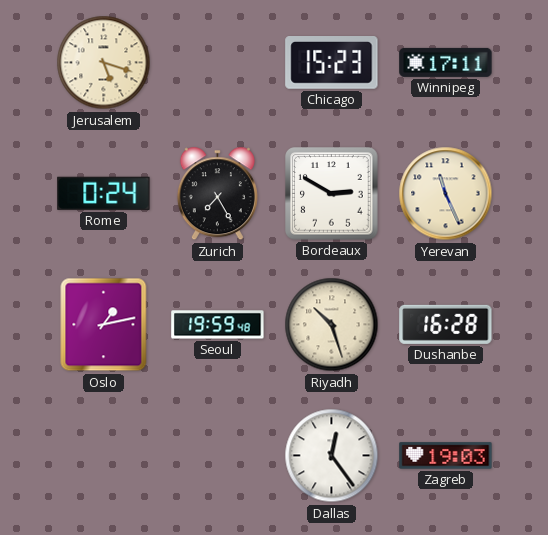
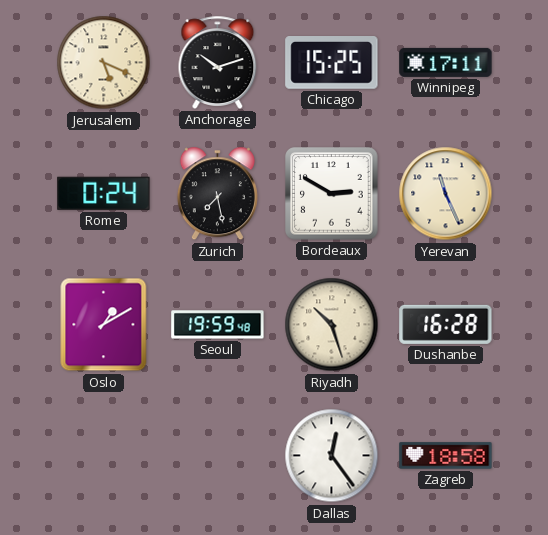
Jerusalem: 5:18 -> 5:19 (104, 63)
Anchorage: none -> 10:12 (218, 62)
Chicago: 15:23 -> 15:25 (332, 63)
Zurich: 7:25 -> 7:28 (217, 194)
Oslo: 1:13 -> 1:10 (104, 325)
Zagreb: 19:03 -> 18:58 (446, 456)
